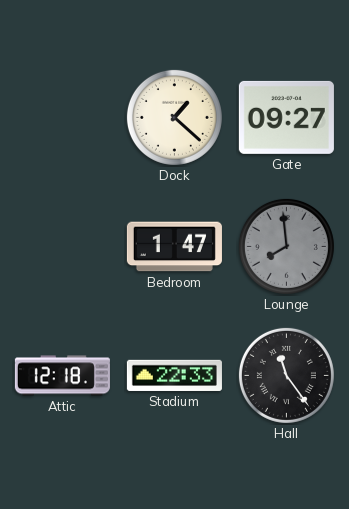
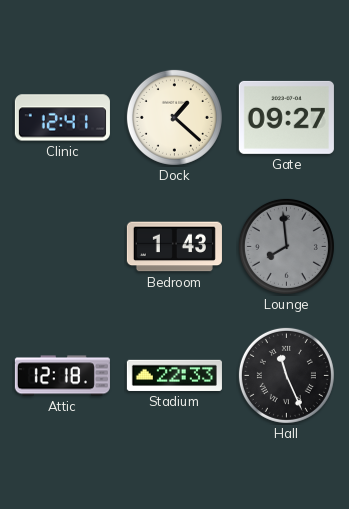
Clinic: none -> 12:41 (62, 118)
Bedroom: 1:47 -> 1:43 (174, 247)
Hall: 11:24 -> 11:26 (286, 375)
